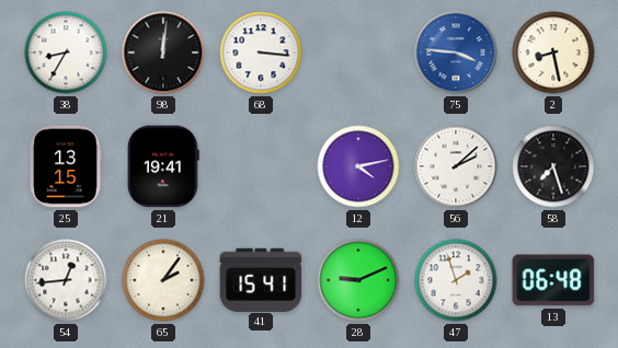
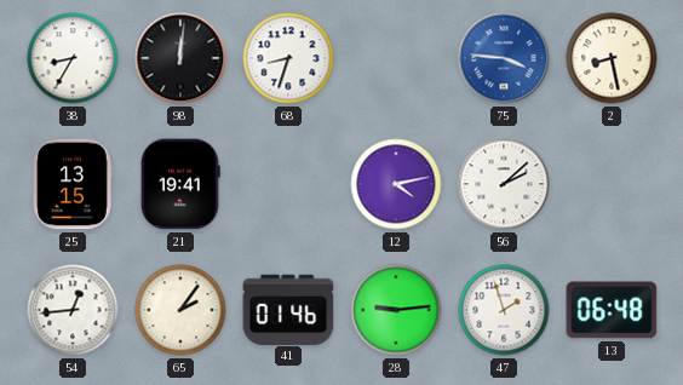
68: 3:16 -> 8:33 (288, 58)
58: 7:27 -> none (553, 166)
41: 15:41 -> 01:46 (288, 309)
28: 9:11 -> 9:14 (396, 310)
